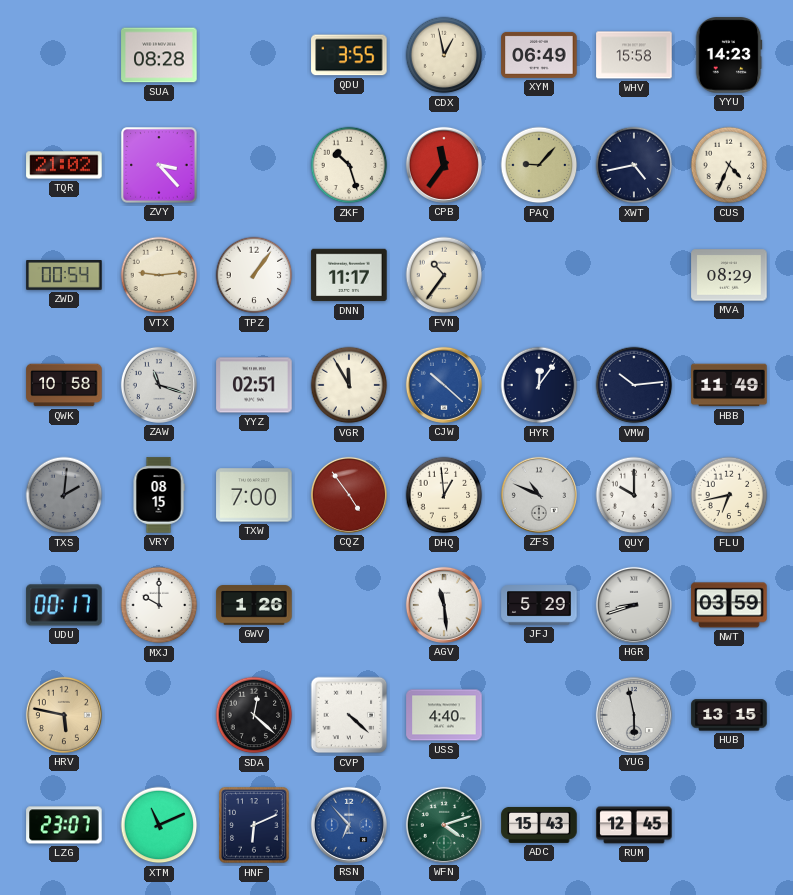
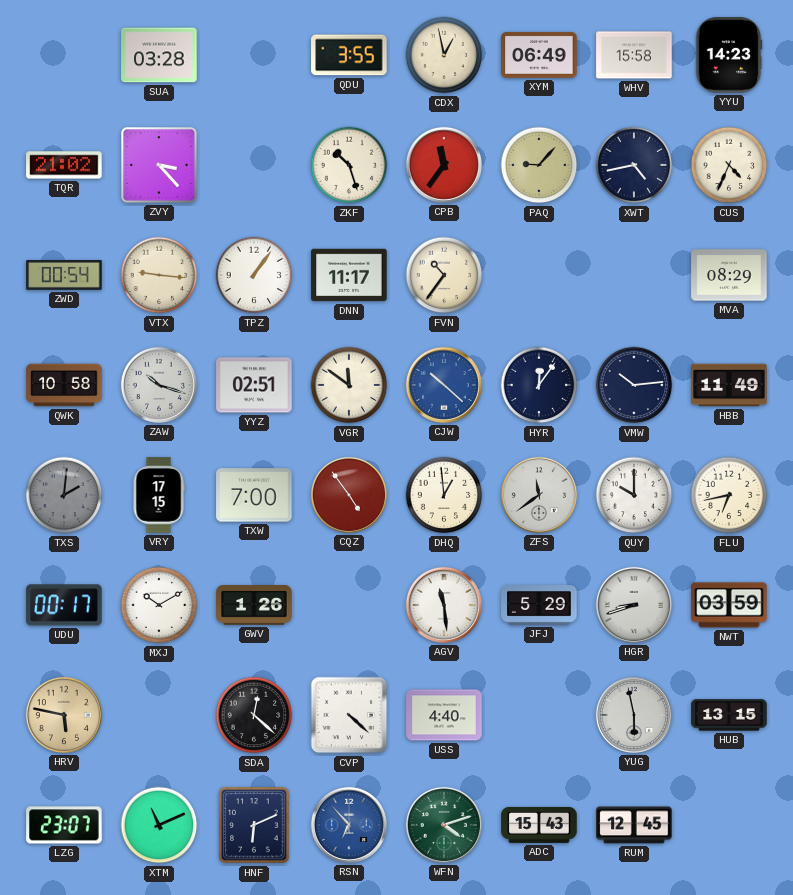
SUA: 08:28 -> 03:28 (159, 55)
VTX: 9:14 -> 9:16 (159, 275)
ZAW: 11:18 -> 10:18 (159, 385)
VGR: 11:55 -> 11:51 (349, 385)
VRY: 08:15 -> 17:15 (159, 495)
ZFS: 10:49 -> 11:39 (539, 495)
MXJ: 10:00 -> 10:10 (159, 605)
